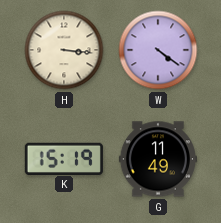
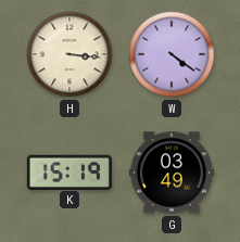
G: 11:49 -> 03:49 (172, 173)
